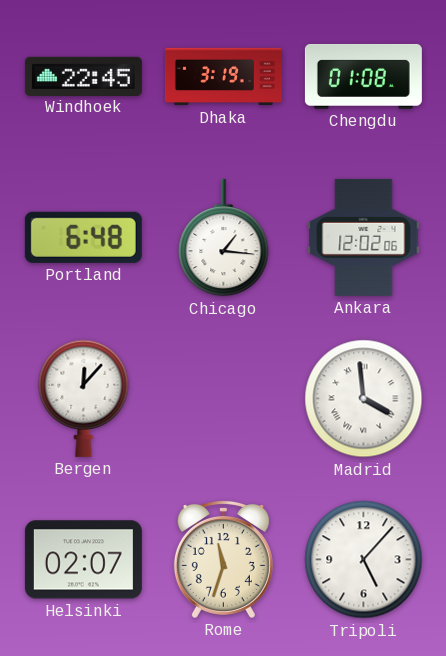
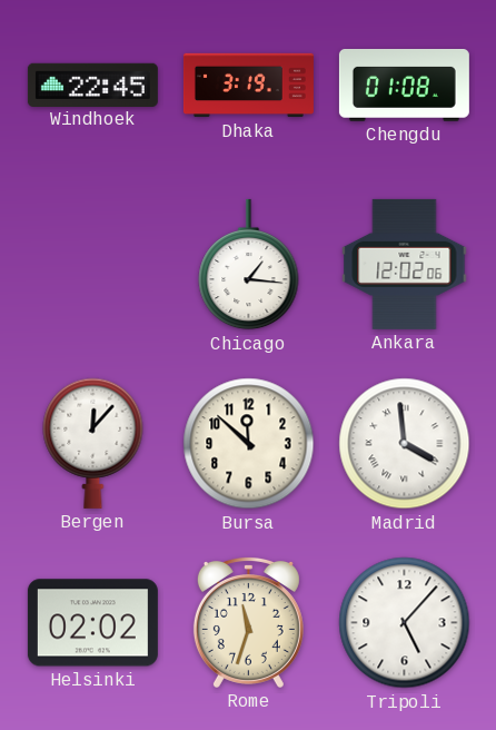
Portland: 6:48 -> none (83, 237)
Bursa: none -> 11:52 (249, 444)
Helsinki: 02:07 -> 02:02 (92, 623)
